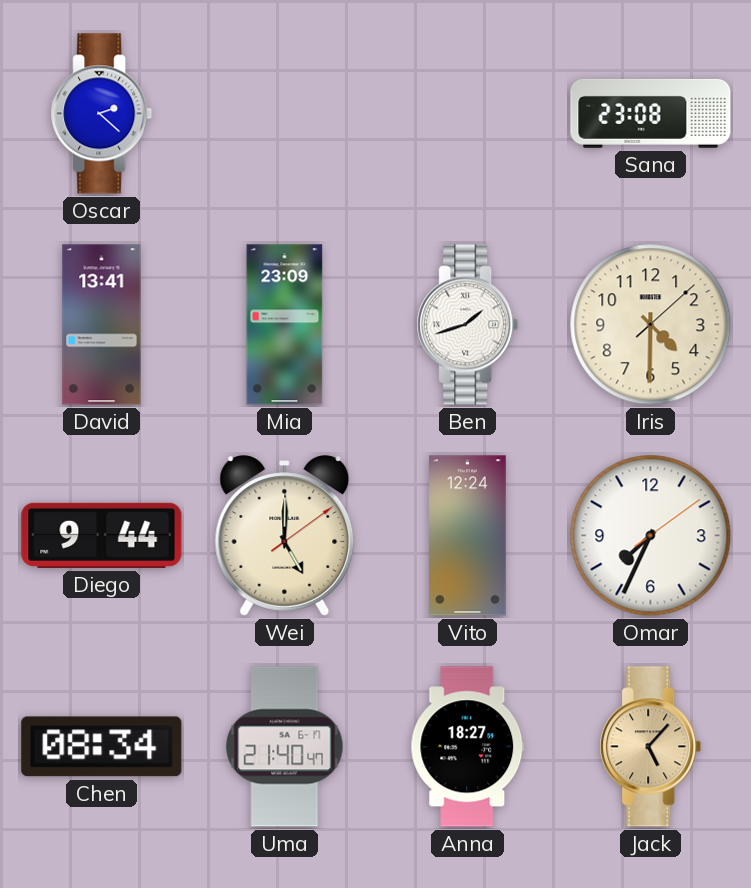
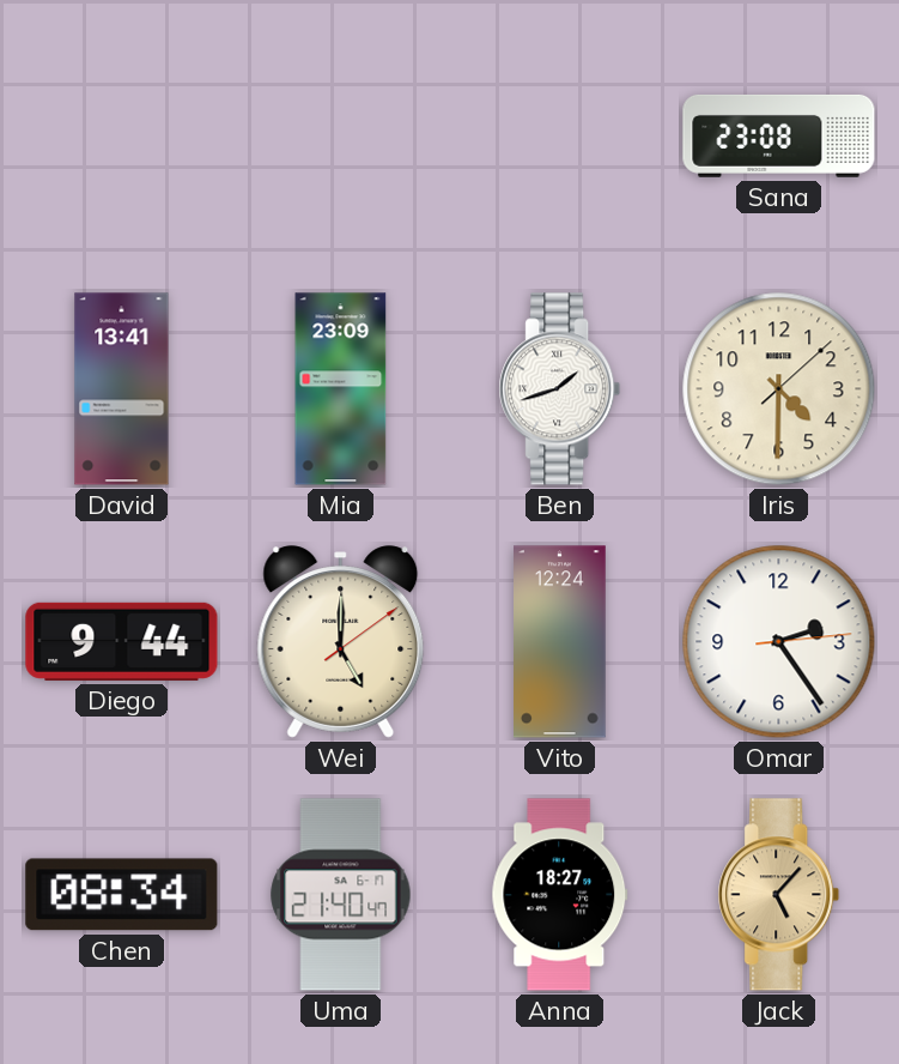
Oscar: 2:22 -> none (102, 114)
Omar: 7:34 -> 2:24 (779, 642)
